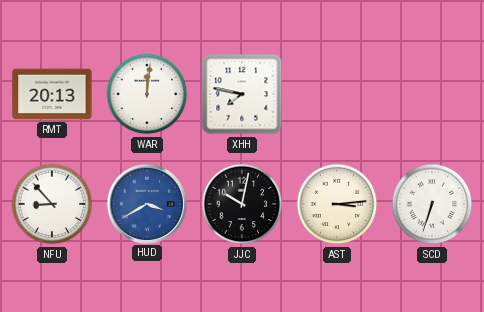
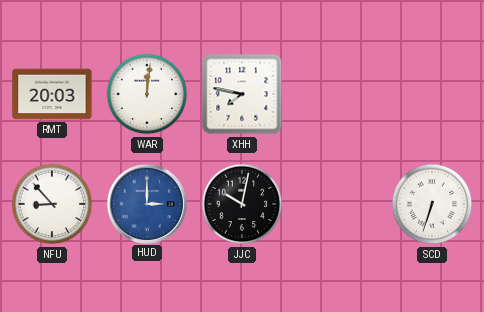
RMT: 20:13 -> 20:03 (52, 94)
HUD: 3:40 -> 3:00 (146, 203)
AST: 3:14 -> none (337, 204)
